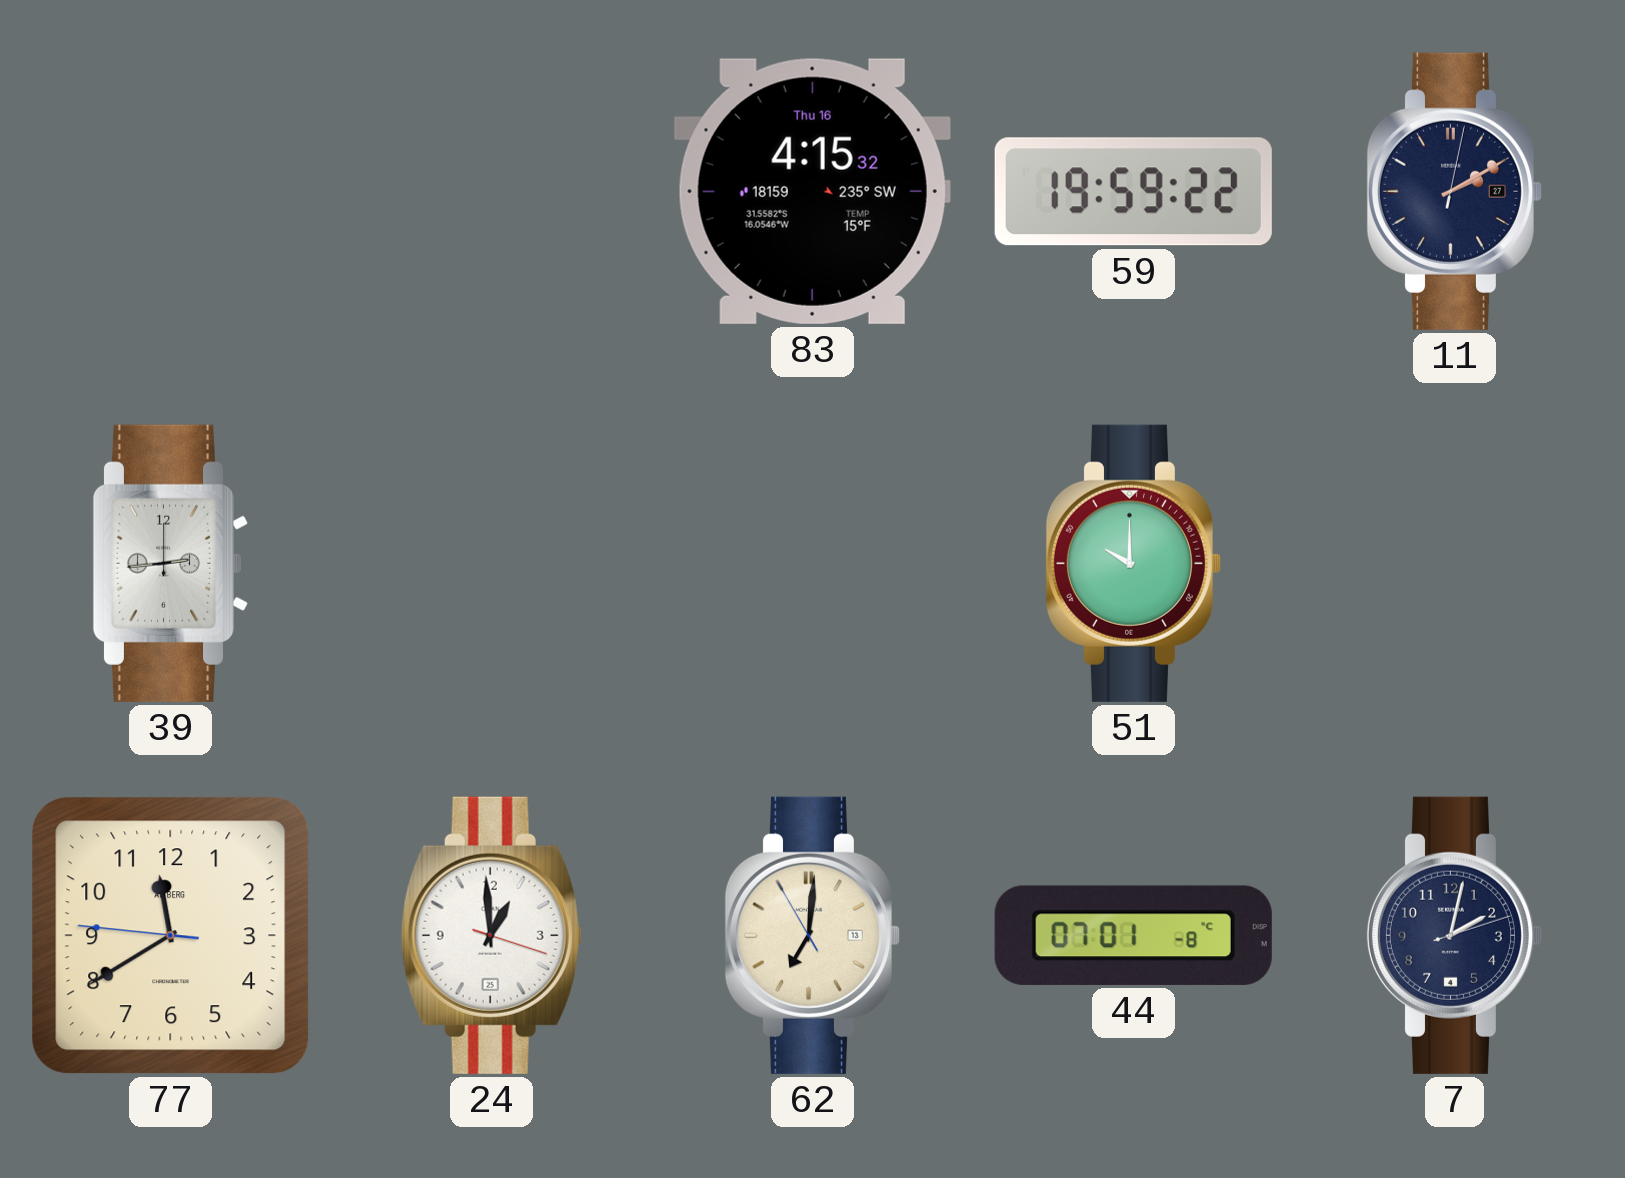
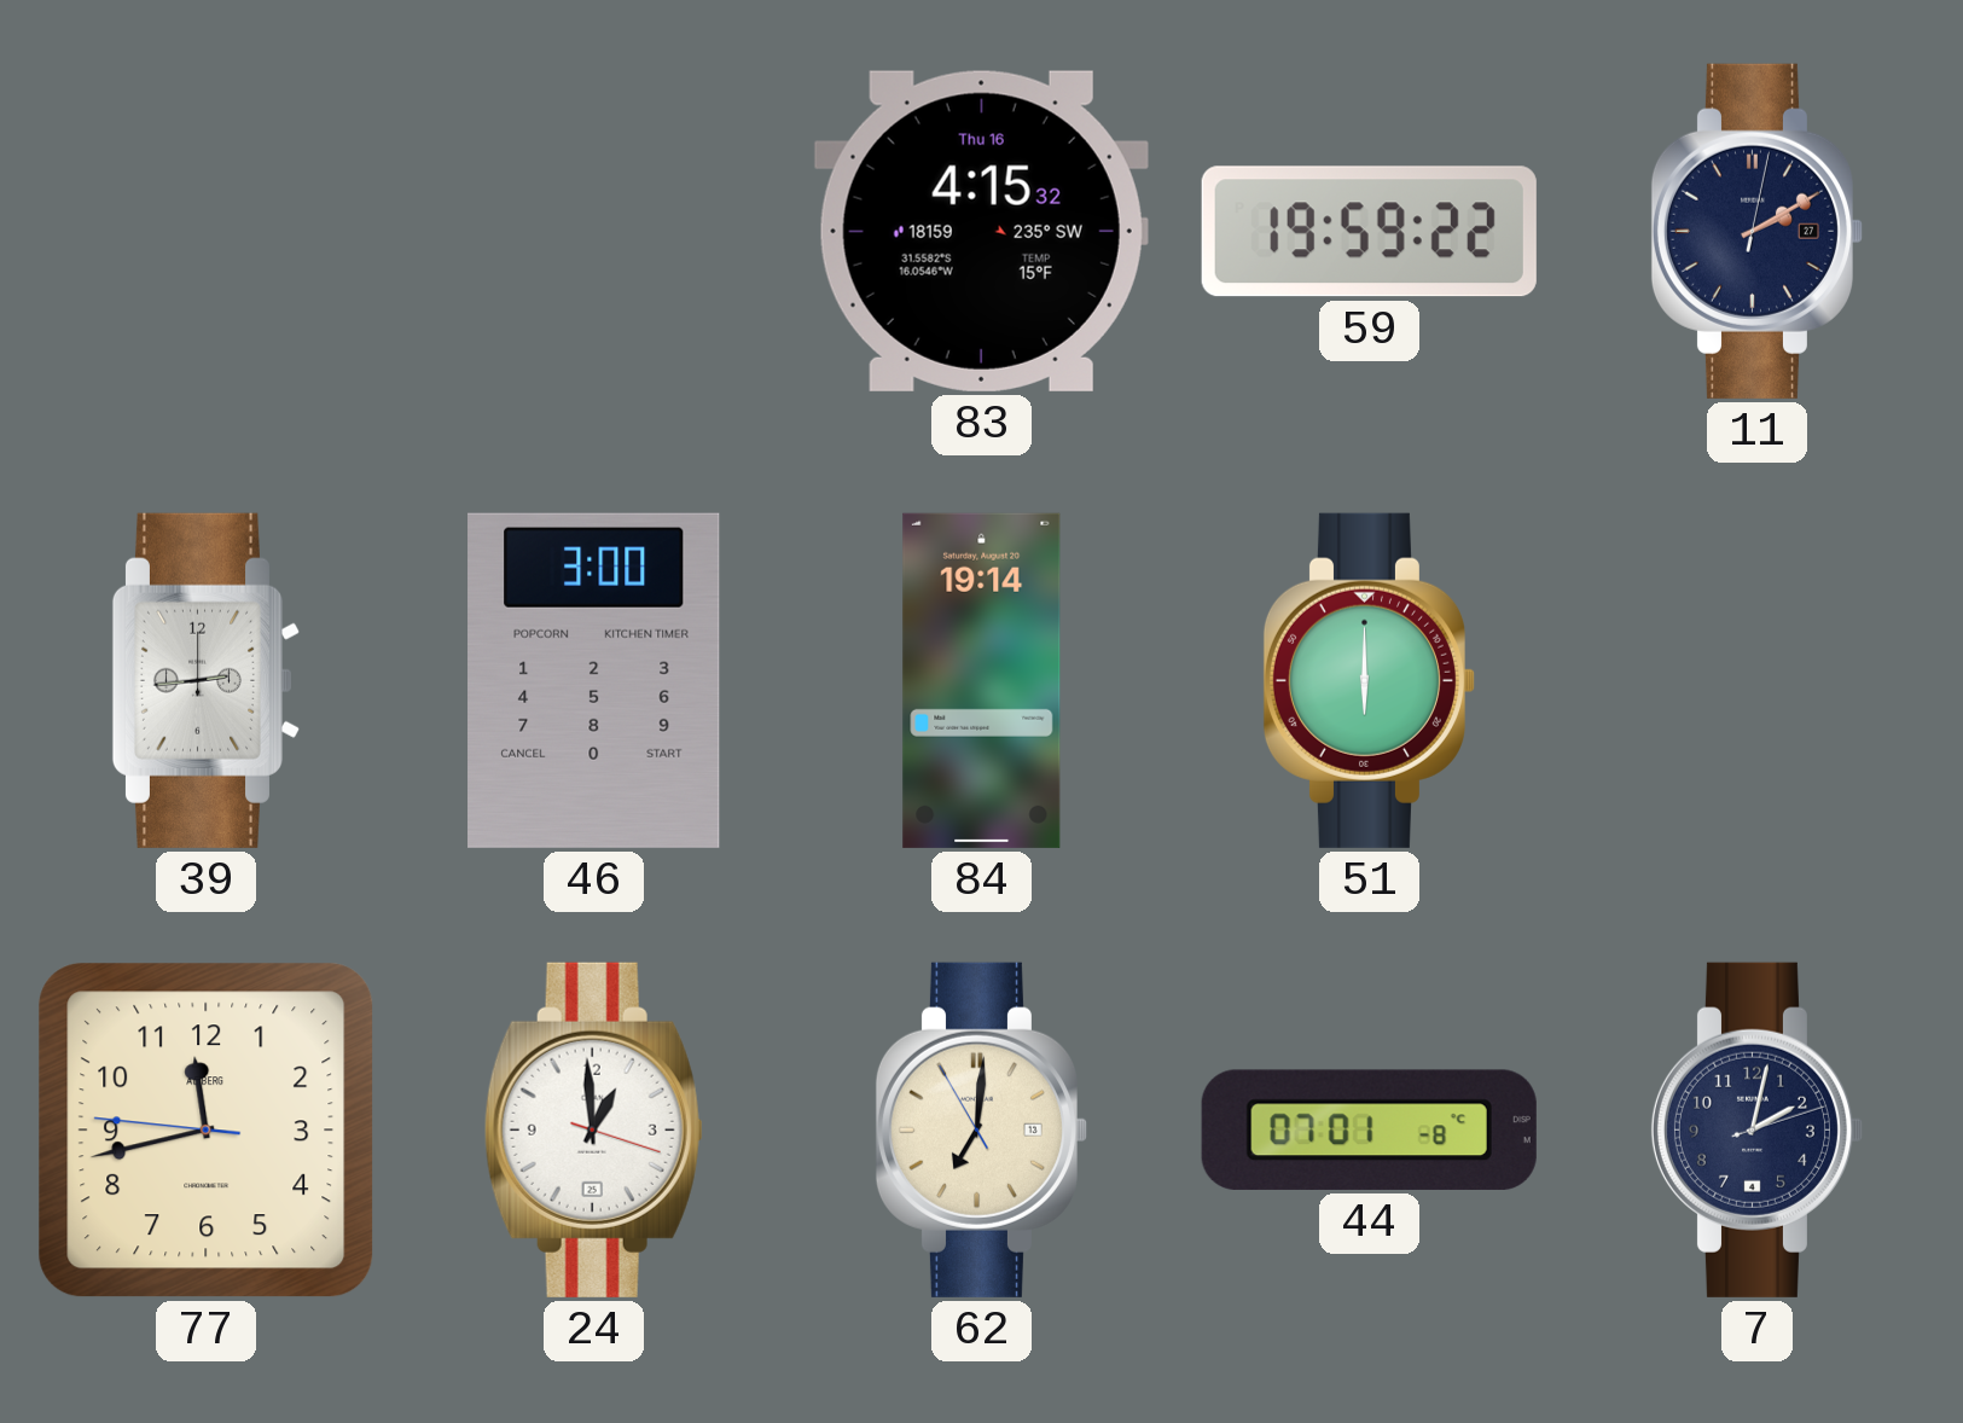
46: none -> 3:00 (594, 680)
84: none -> 19:14 (982, 680)
51: 10:00 -> 6:00 (1369, 680)
77: 11:39 -> 11:42 (207, 1131)
